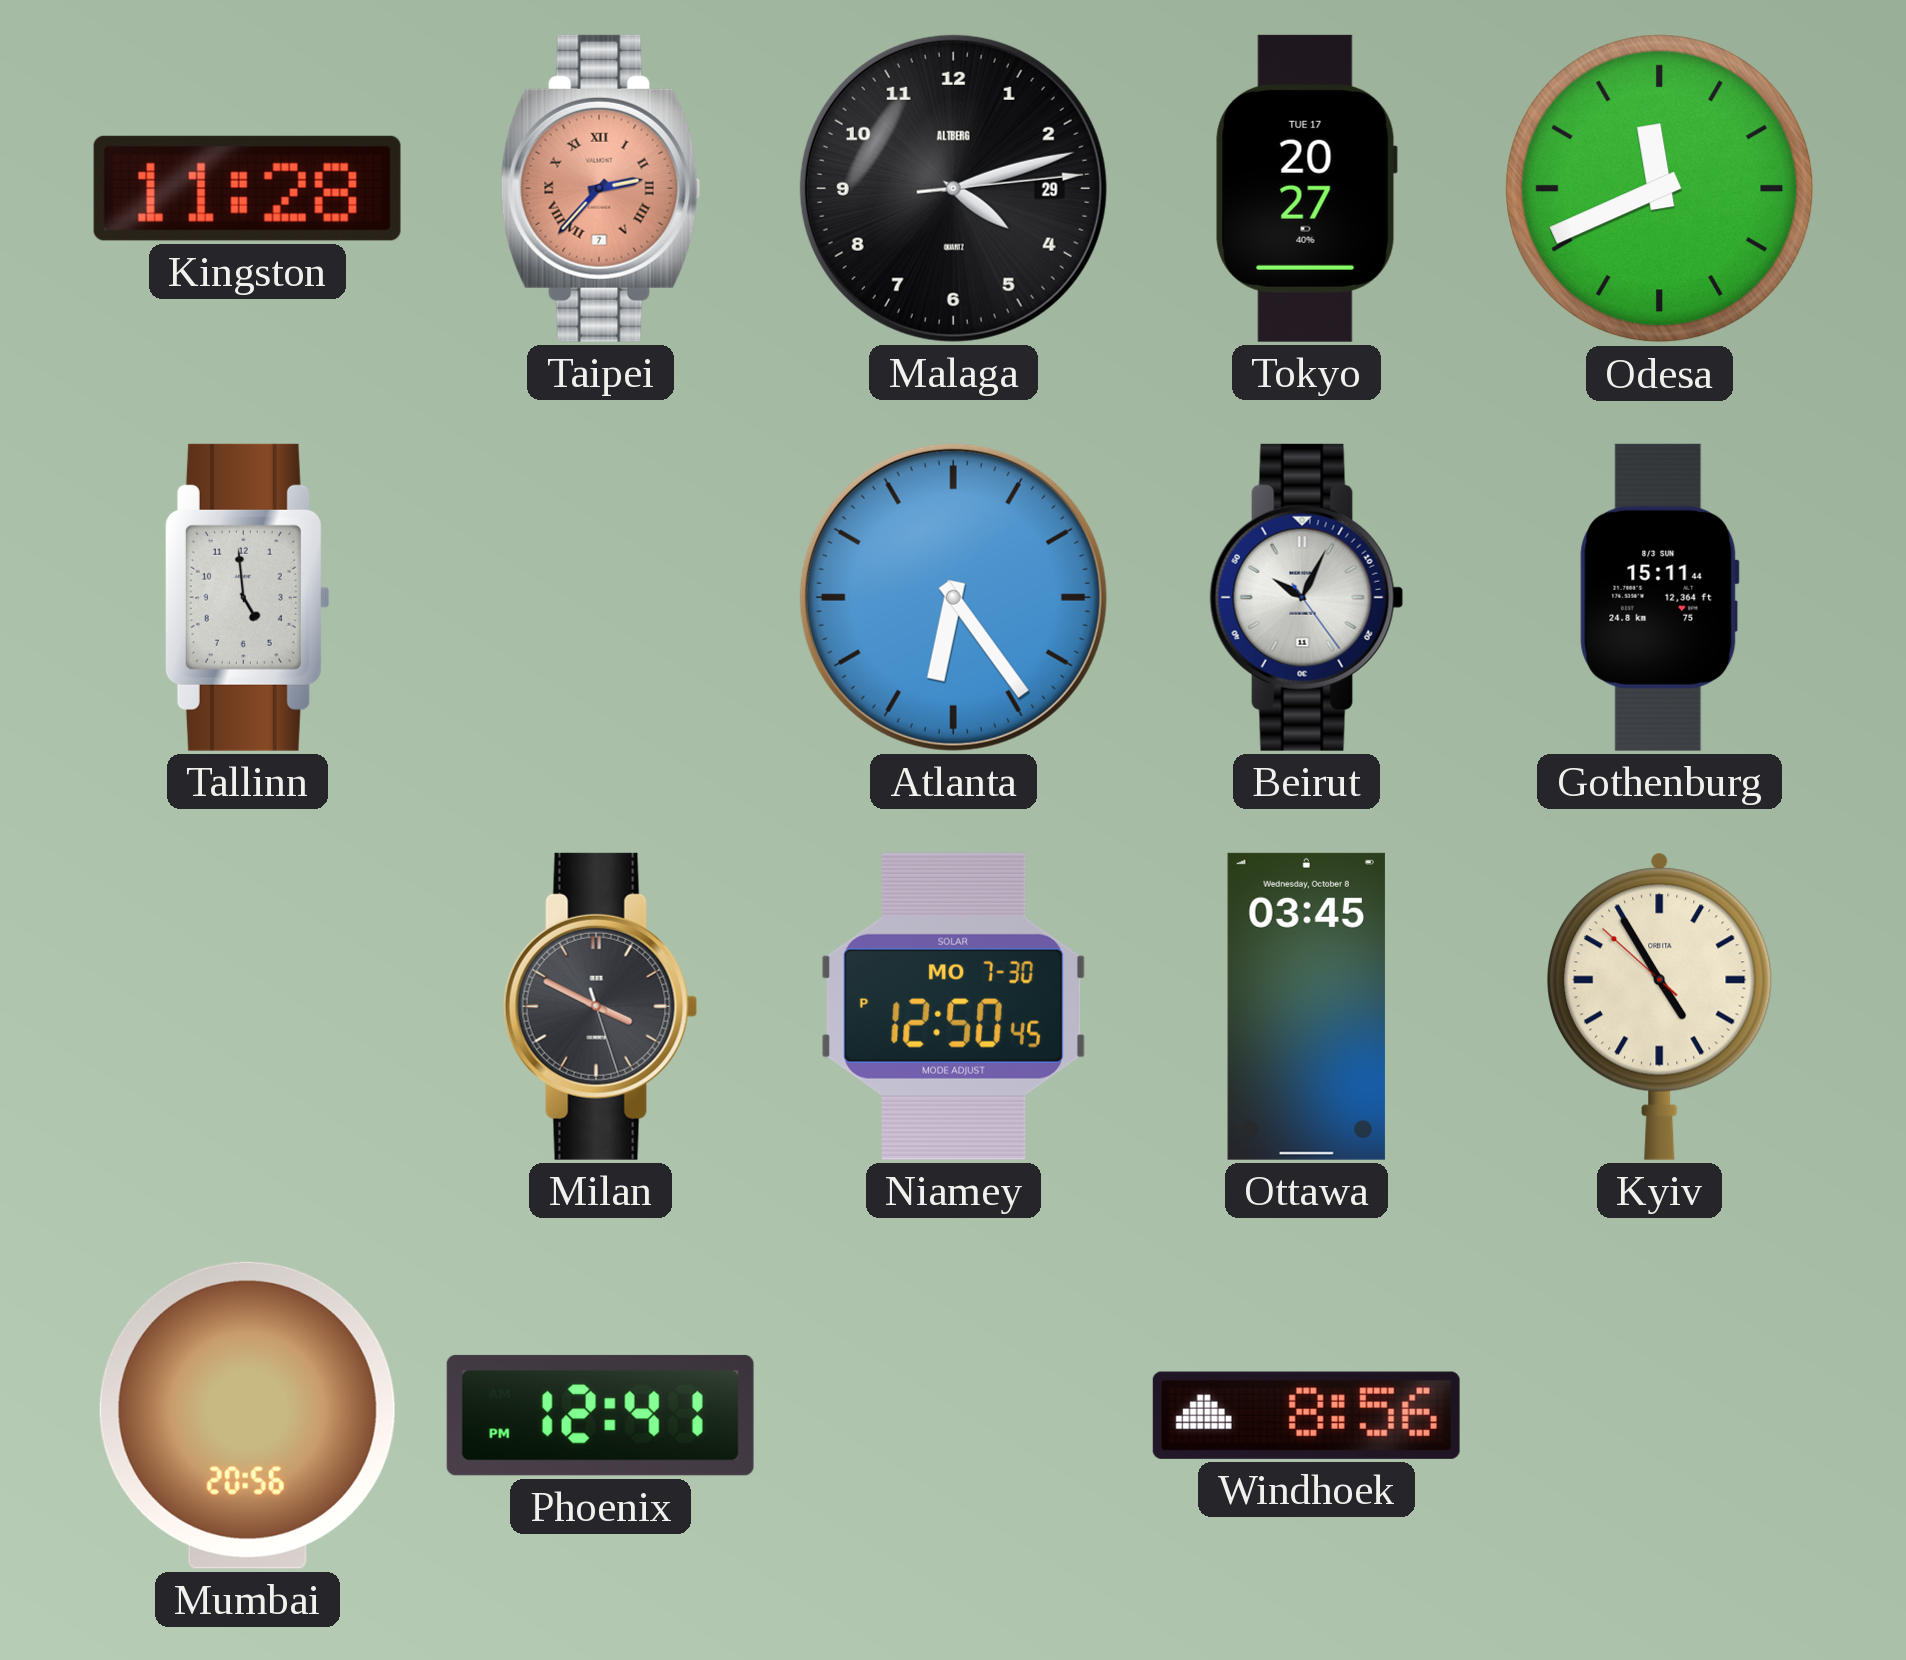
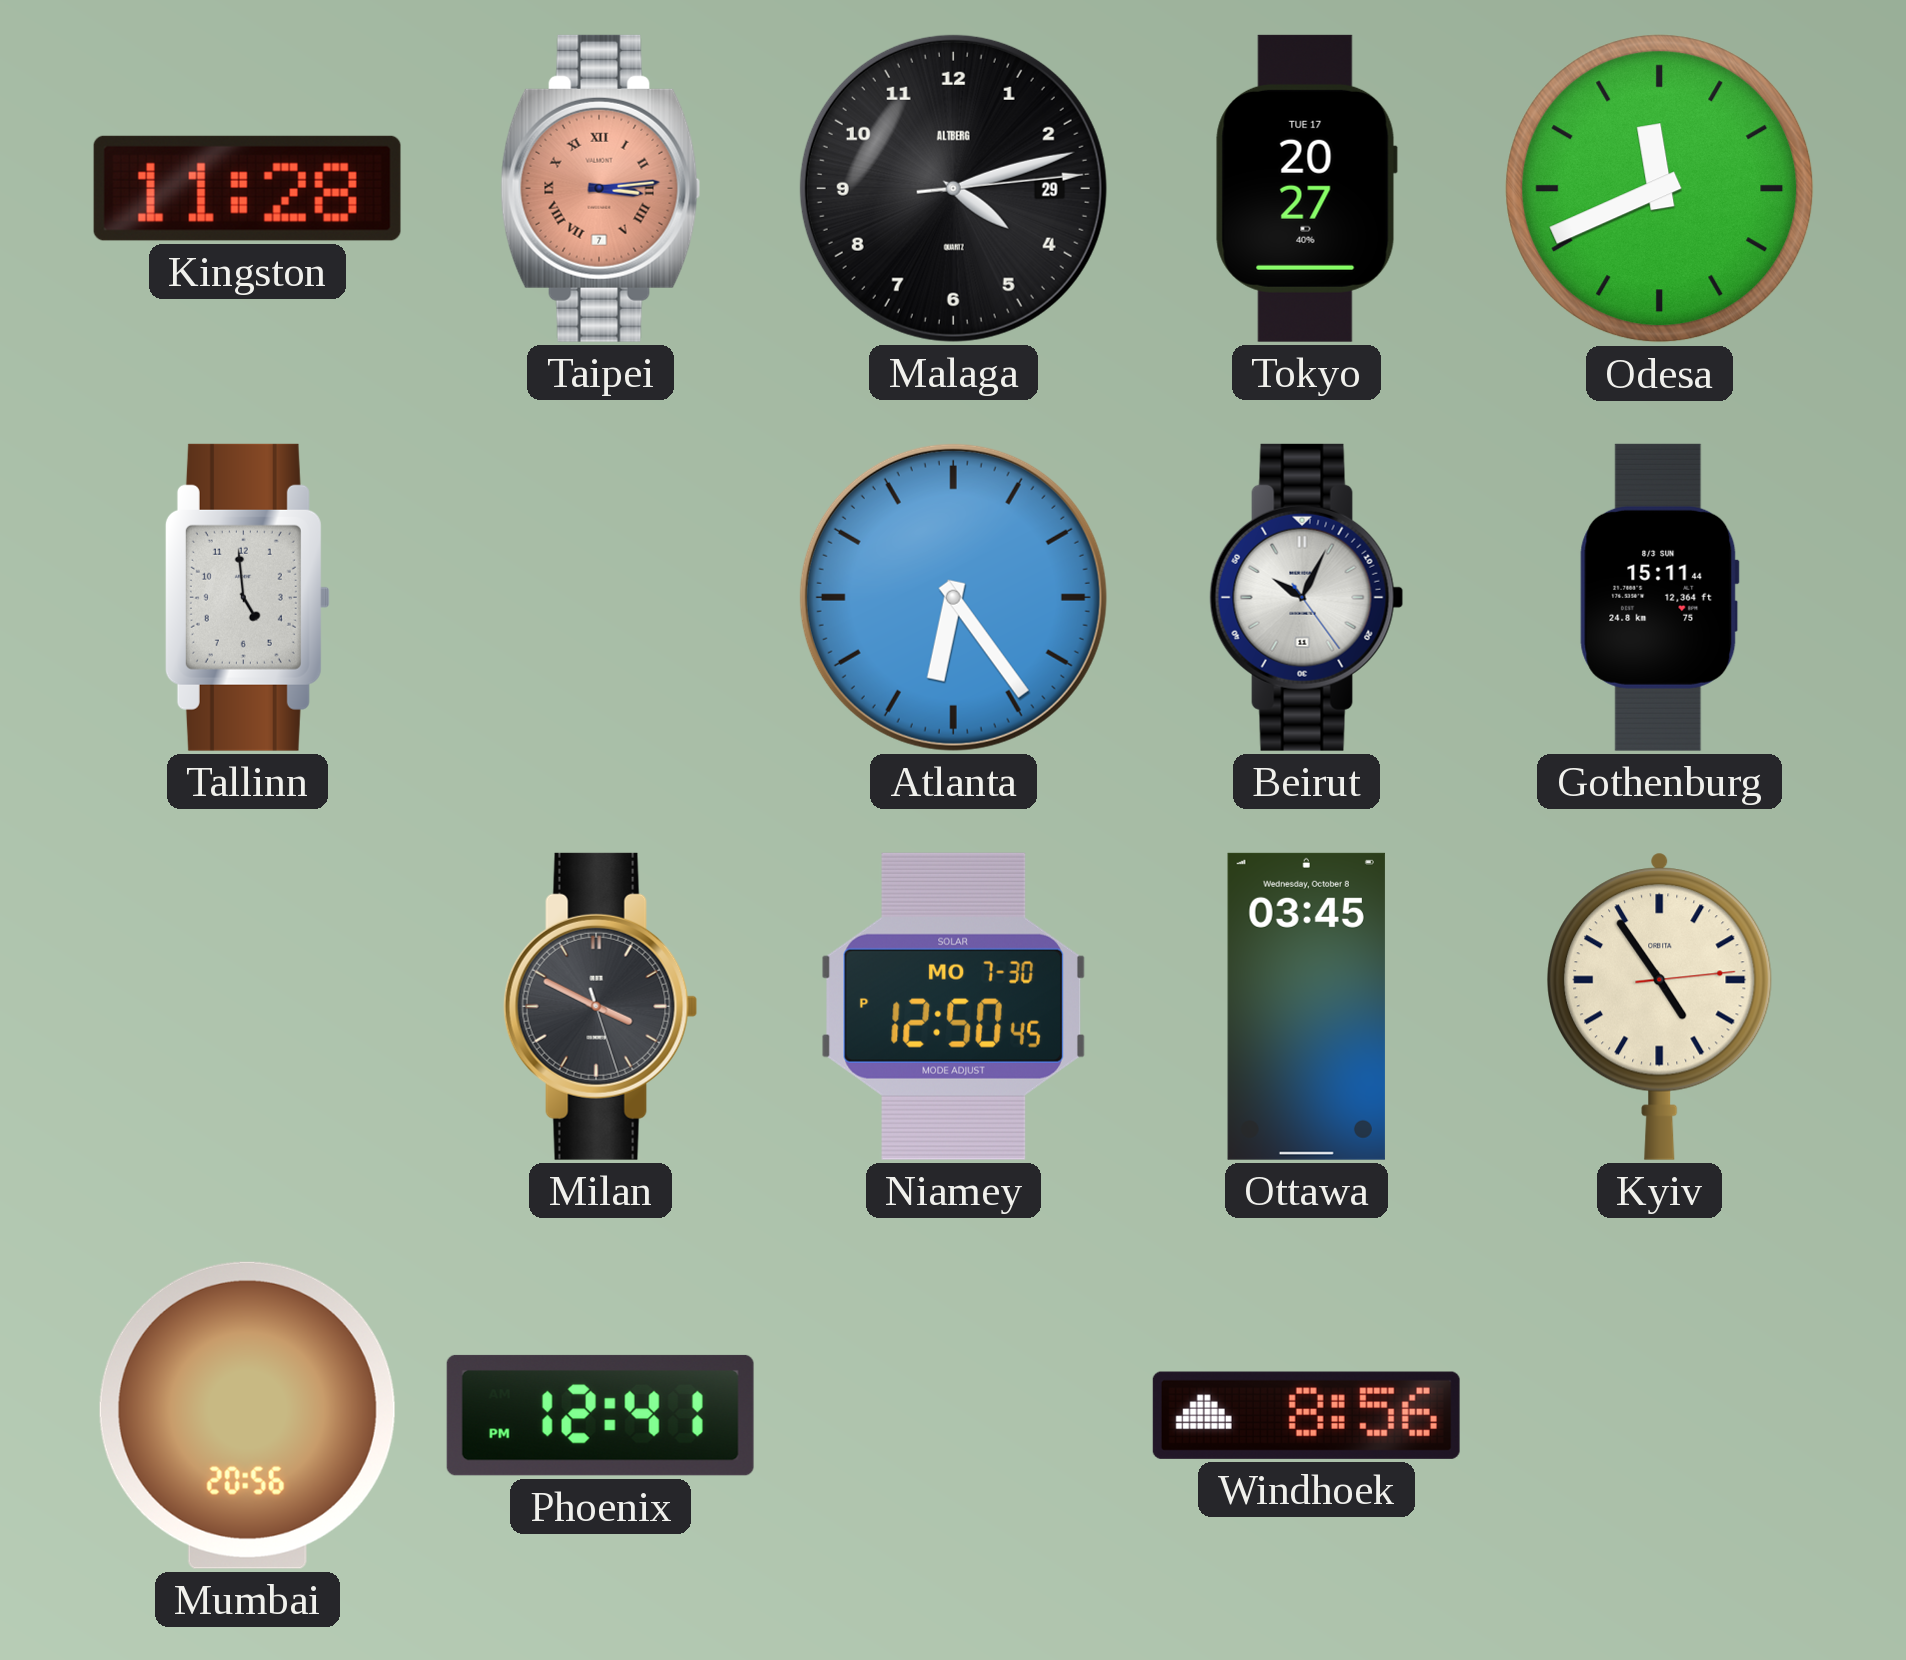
Taipei: 2:37 -> 3:14 (601, 188)
Kyiv: 4:54:52 -> 4:54:14 (1660, 1006)
